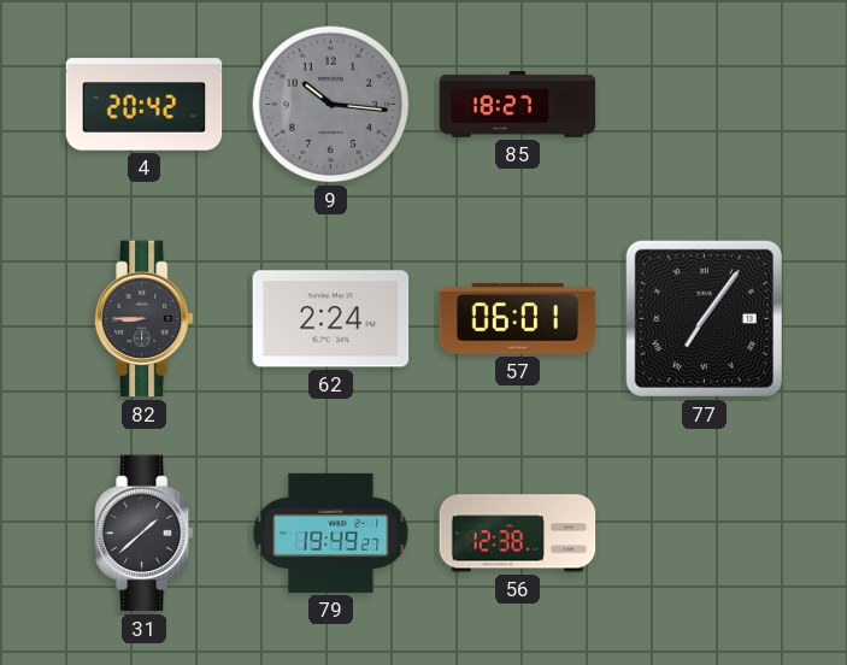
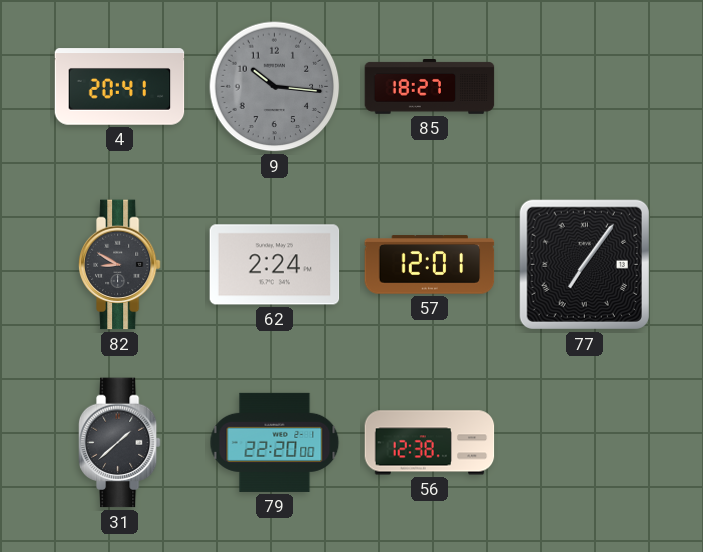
4: 20:42 -> 20:41 (120, 87)
82: 8:45 -> 8:50 (119, 265)
57: 06:01 -> 12:01 (430, 265)
79: 19:49 -> 22:20 (275, 442)
